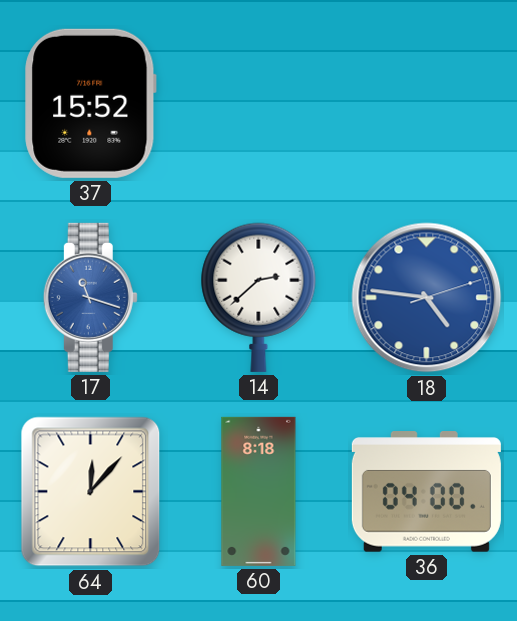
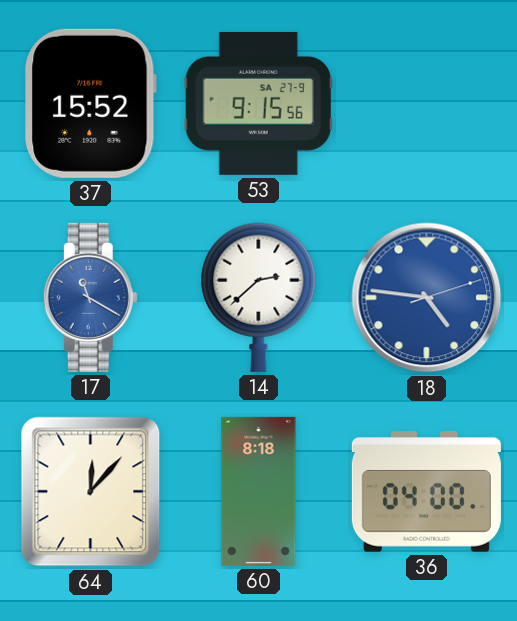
53: none -> 9:15 (258, 103)
17: 11:18 -> 11:20 (90, 297)
